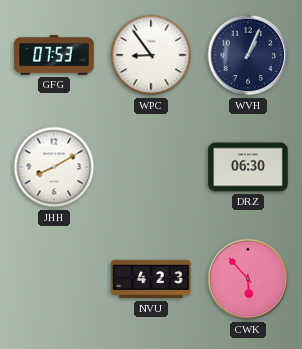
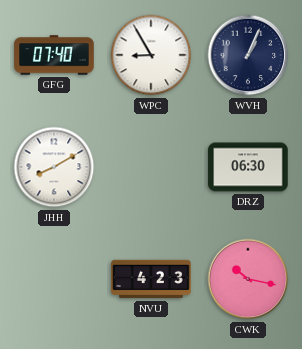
GFG: 07:53 -> 07:40 (54, 55)
WPC: 8:54 -> 8:55 (151, 55)
CWK: 5:53 -> 10:17 (248, 279)
